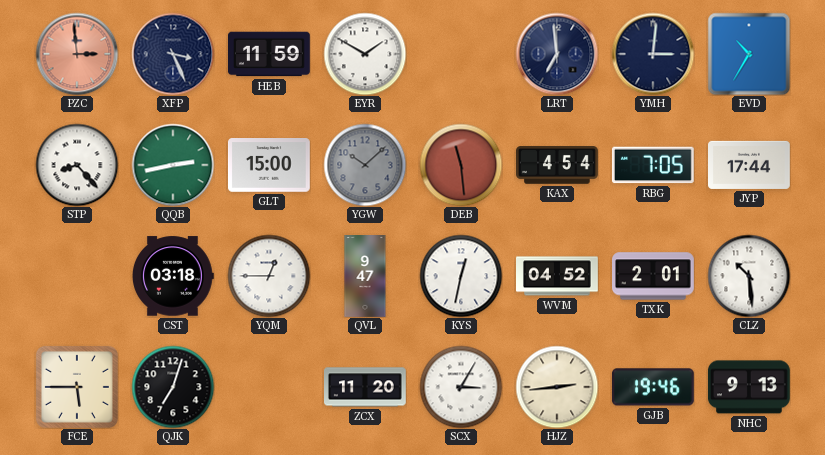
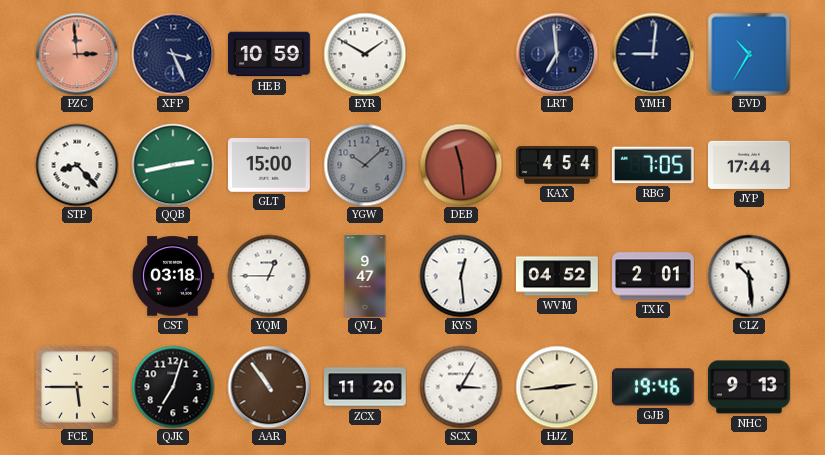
HEB: 11:59 -> 10:59 (270, 54)
YMH: 3:01 -> 9:01 (653, 54)
KYS: 12:32 -> 12:29 (461, 276)
AAR: none -> 10:54 (269, 387)
